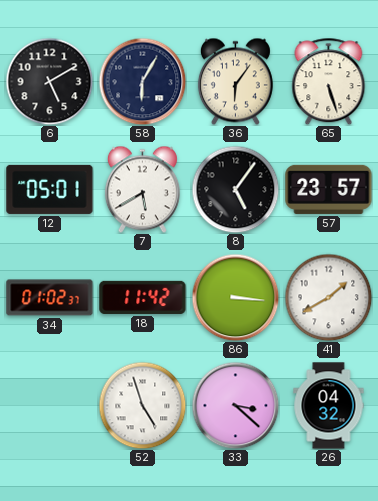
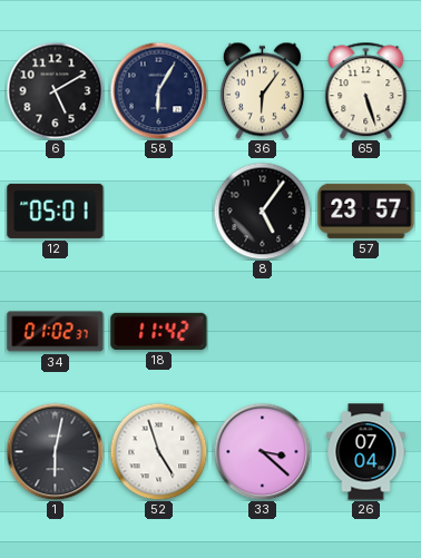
7: 5:40 -> none (142, 189)
86: 3:16 -> none (235, 297)
41: 1:40 -> none (328, 297)
1: none -> 6:02 (55, 451)
26: 04:32 -> 07:04 (366, 452)
